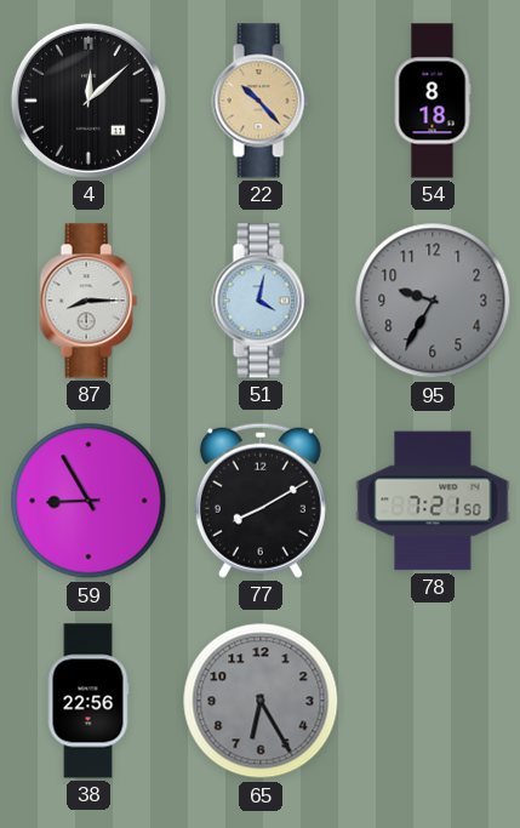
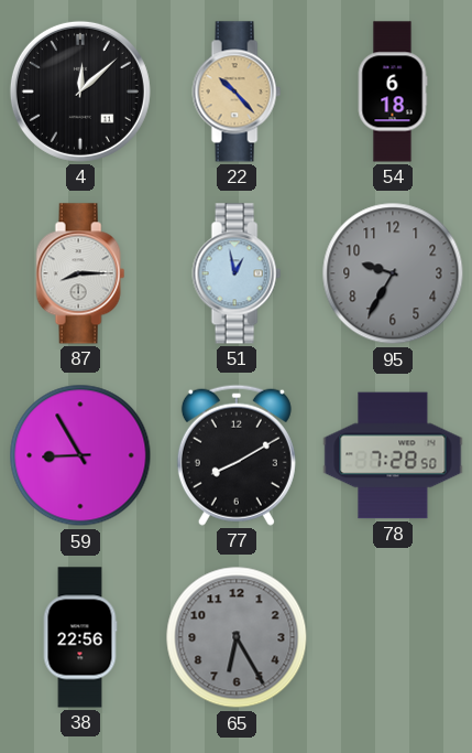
54: 8:18 -> 6:18 (393, 92)
51: 4:02 -> 12:58 (237, 273)
78: 7:21 -> 7:28 (393, 455)
